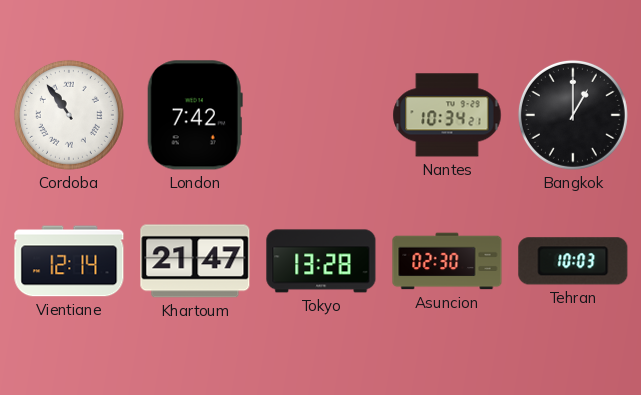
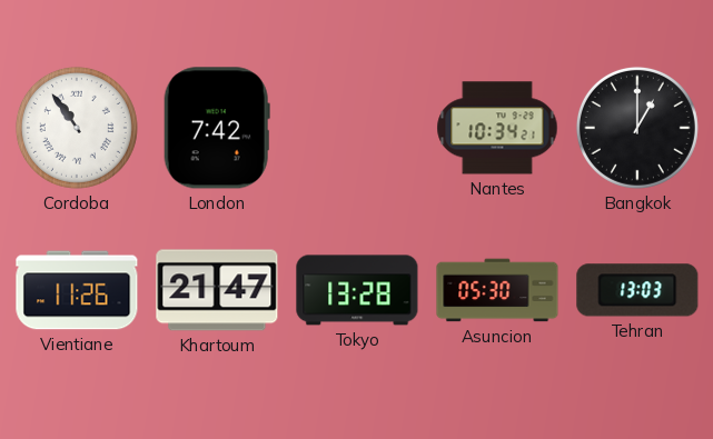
Vientiane: 12:14 -> 11:26 (77, 290)
Asuncion: 02:30 -> 05:30 (497, 290)
Tehran: 10:03 -> 13:03 (637, 290)
